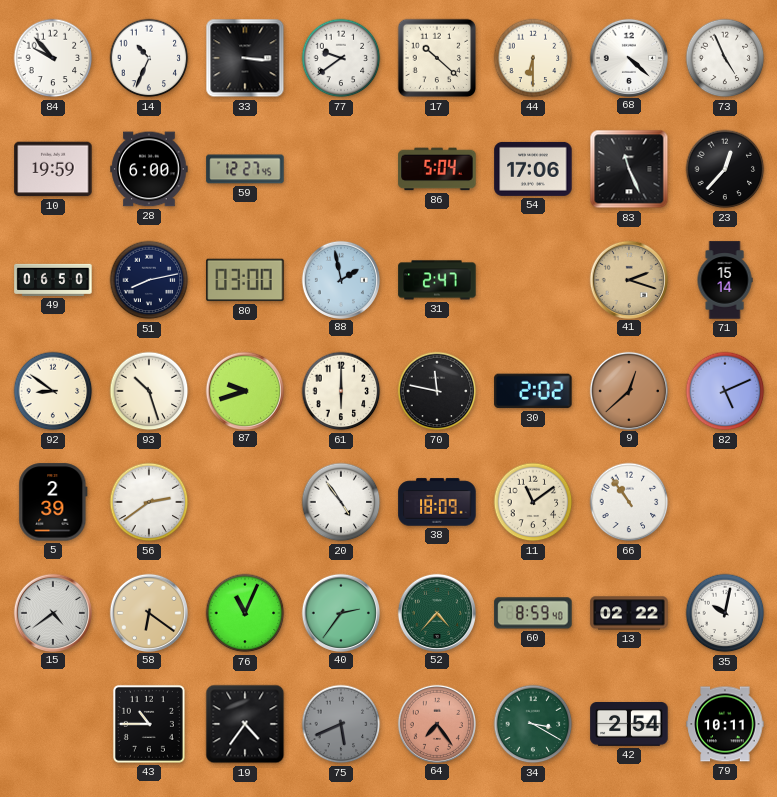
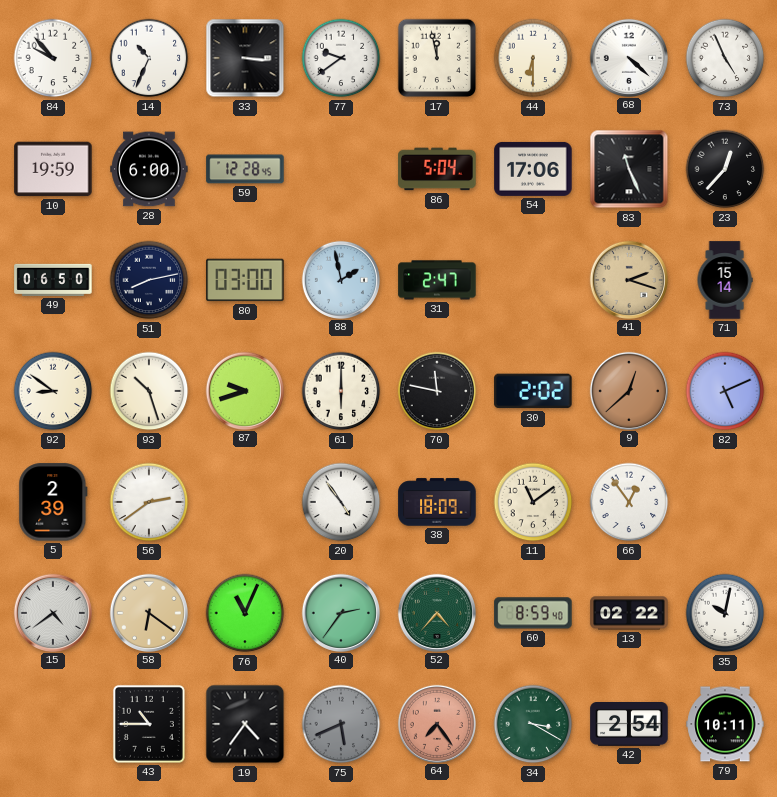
17: 10:22 -> 11:58 (437, 58)
59: 12:27 -> 12:28 (245, 169)
66: 10:54 -> 12:54 (629, 502)
